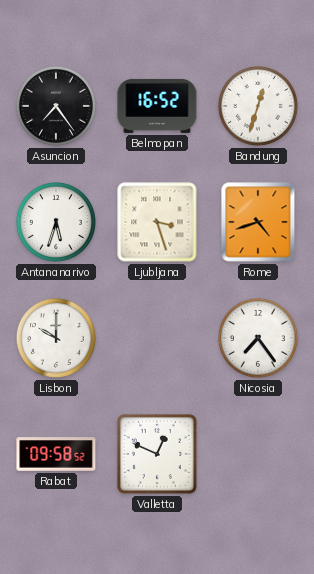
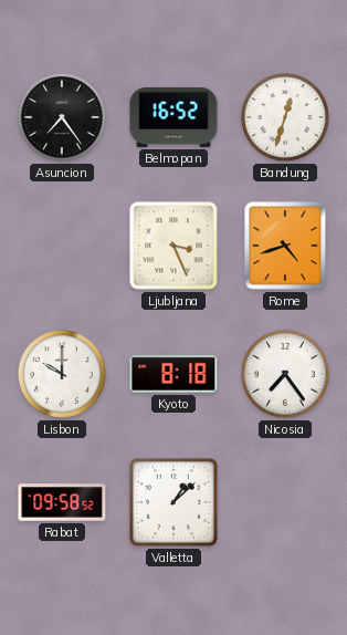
Antananarivo: 5:33 -> none (56, 222)
Ljubljana: 3:27 -> 3:26 (173, 246)
Kyoto: none -> 8:18 (173, 374)
Valletta: 12:49 -> 1:08 (173, 502)
